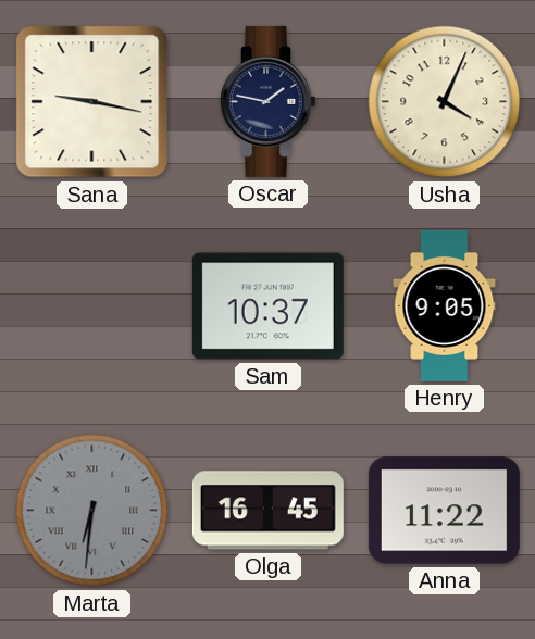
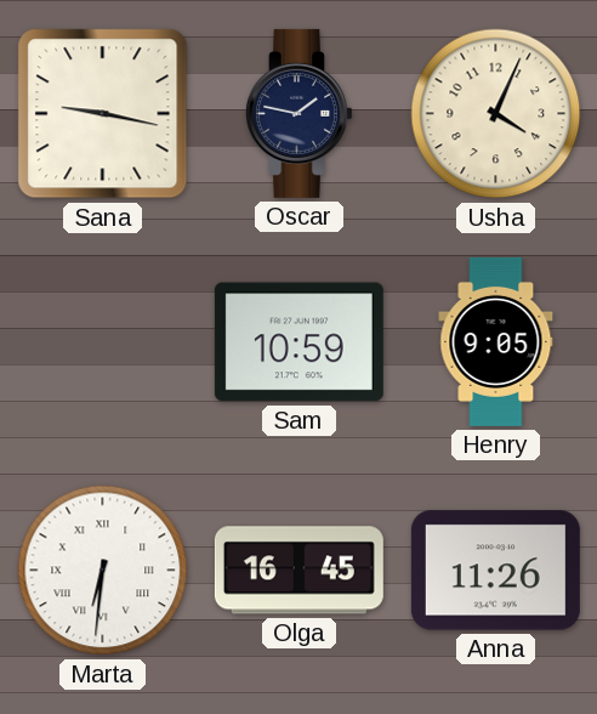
Sam: 10:37 -> 10:59 (298, 342)
Marta dial: grey -> white (103, 571)
Anna: 11:22 -> 11:26 (495, 571)
